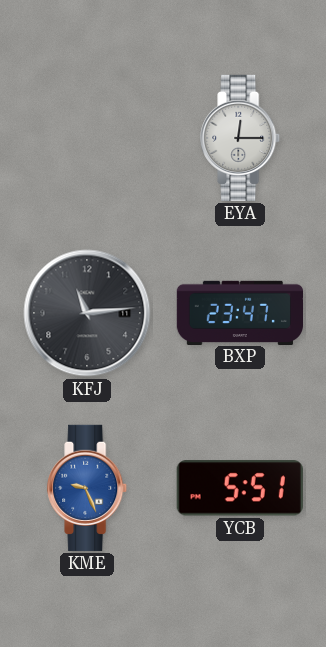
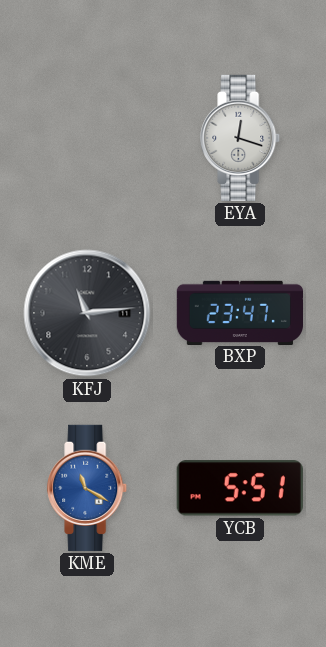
EYA: 12:15 -> 12:18 (241, 138)
KME: 9:26 -> 11:20 (88, 488)
